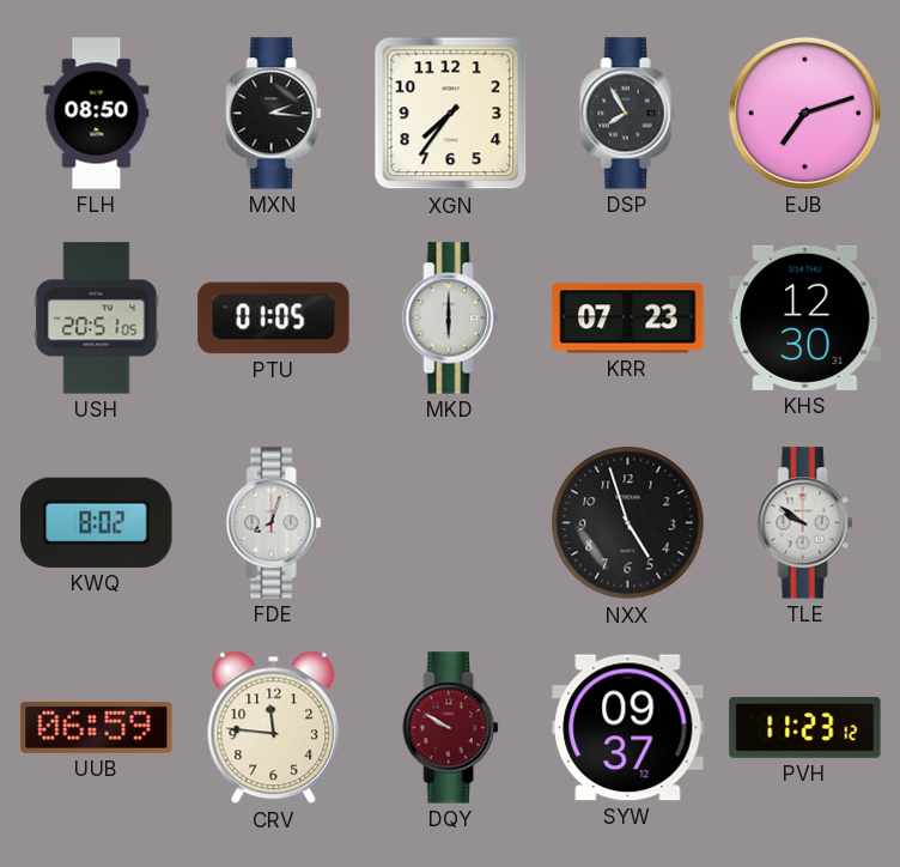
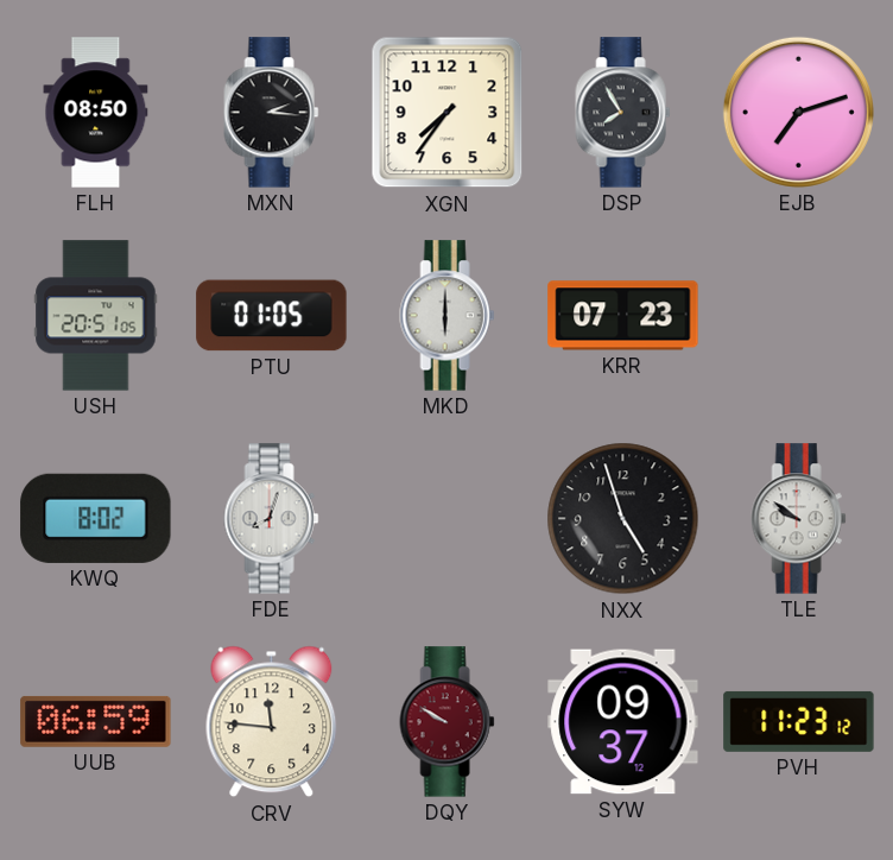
KHS: 12:30 -> none (805, 317)
